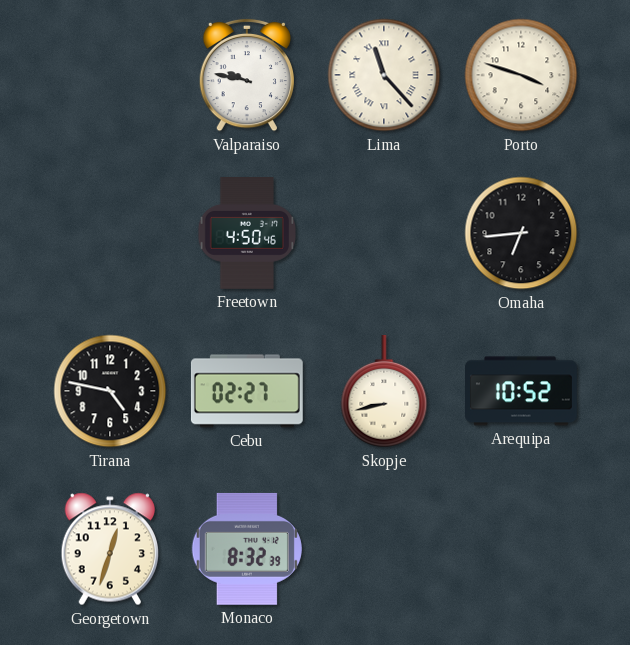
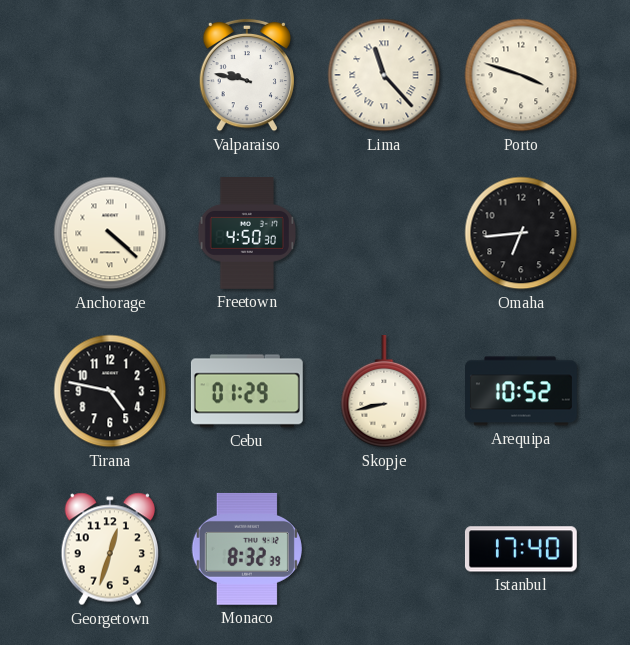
Anchorage: none -> 4:22 (110, 233)
Freetown: 4:50:46 -> 4:50:30 (246, 234)
Cebu: 02:27 -> 01:29 (247, 391)
Istanbul: none -> 17:40 (521, 549)
